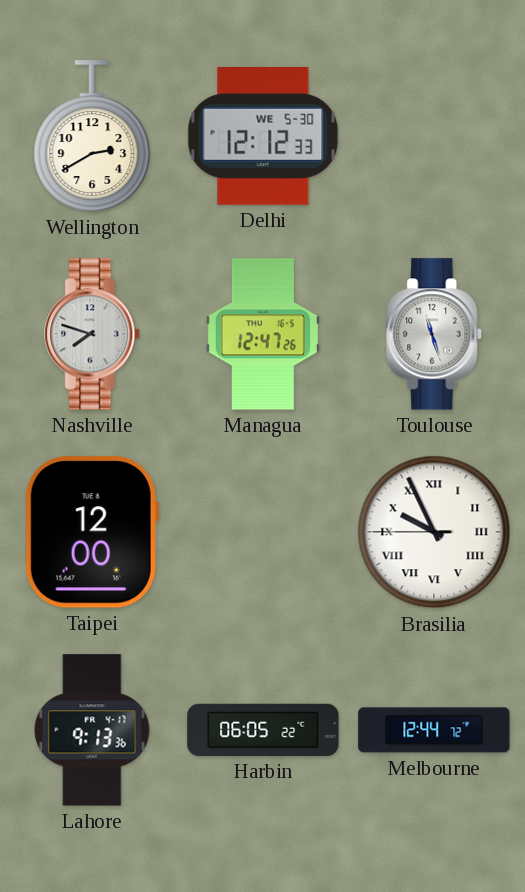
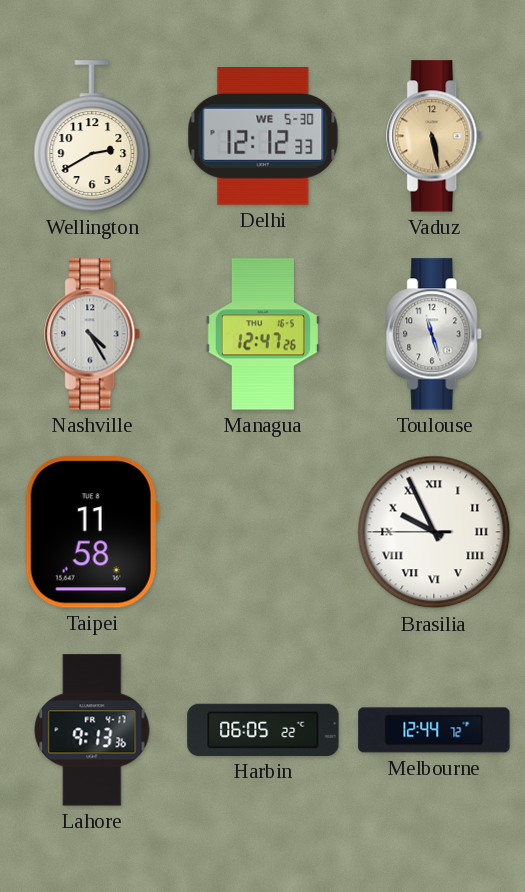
Vaduz: none -> 5:28 (435, 136)
Nashville: 7:48 -> 4:25 (93, 334)
Taipei: 12:00 -> 11:58 (92, 532)
